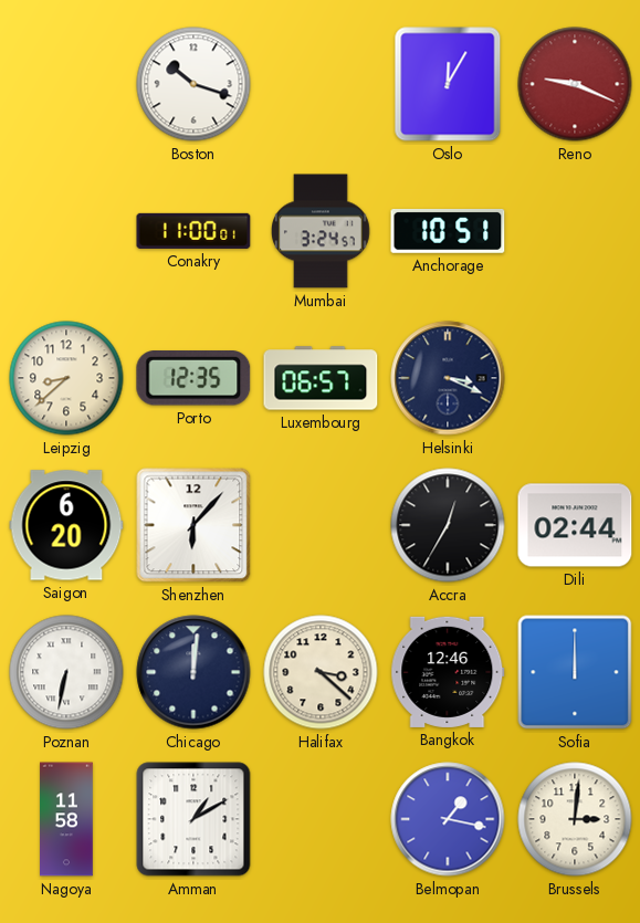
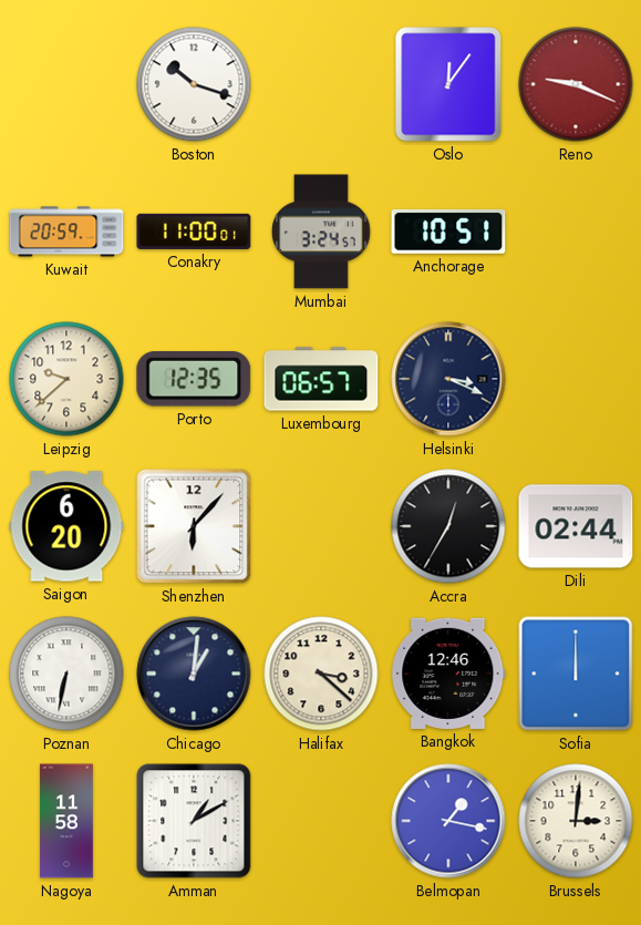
Oslo: 12:05 -> 12:06 (448, 84)
Kuwait: none -> 20:59 (66, 232)
Leipzig: 8:38 -> 9:38 (66, 379)
Chicago: 12:01 -> 1:01 (194, 674)
